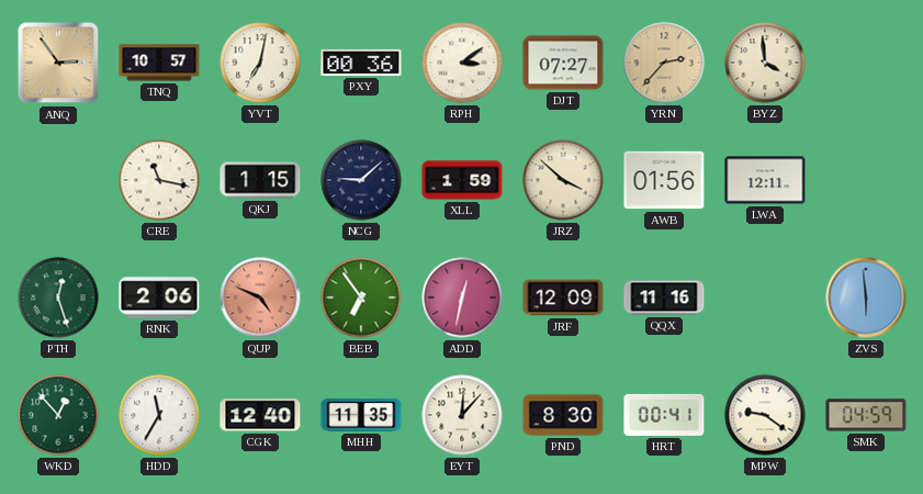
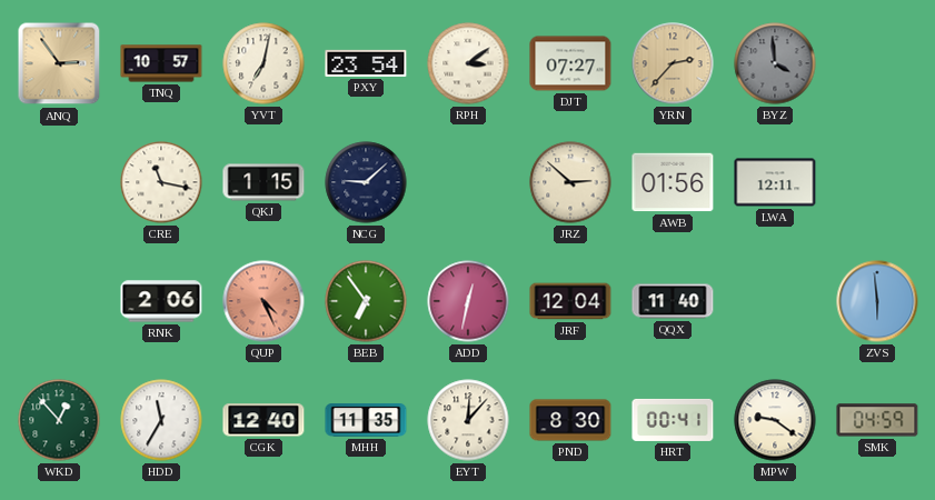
PXY: 00:36 -> 23:54 (366, 63)
BYZ dial: cream -> grey (775, 63)
XLL: 1:59 -> none (462, 180)
JRZ: 3:52 -> 2:52 (570, 182)
PTH: 12:27 -> none (58, 297)
QUP: 4:49 -> 4:26 (263, 301)
JRF: 12:09 -> 12:04 (570, 301)
QQX: 11:16 -> 11:40 (673, 301)
